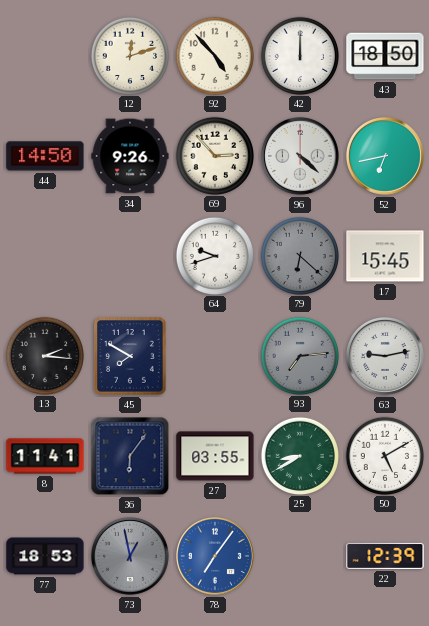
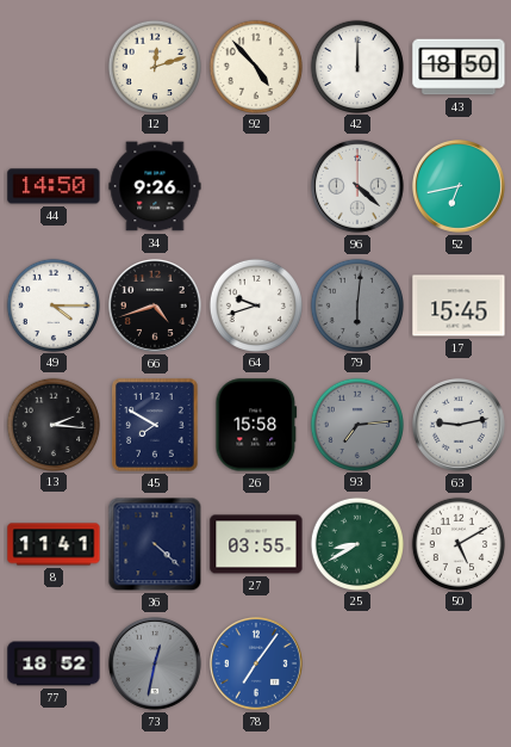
69: 2:53 -> none (214, 155)
49: none -> 4:15 (52, 304)
66: none -> 4:42 (155, 305)
79: 6:22 -> 6:01 (356, 304)
26: none -> 15:58 (256, 425)
36: 6:06 -> 4:22 (155, 544)
77: 18:53 -> 18:52 (54, 663)
73: 12:58 -> 12:32 (155, 663)
22: 12:39 -> none (385, 556)
